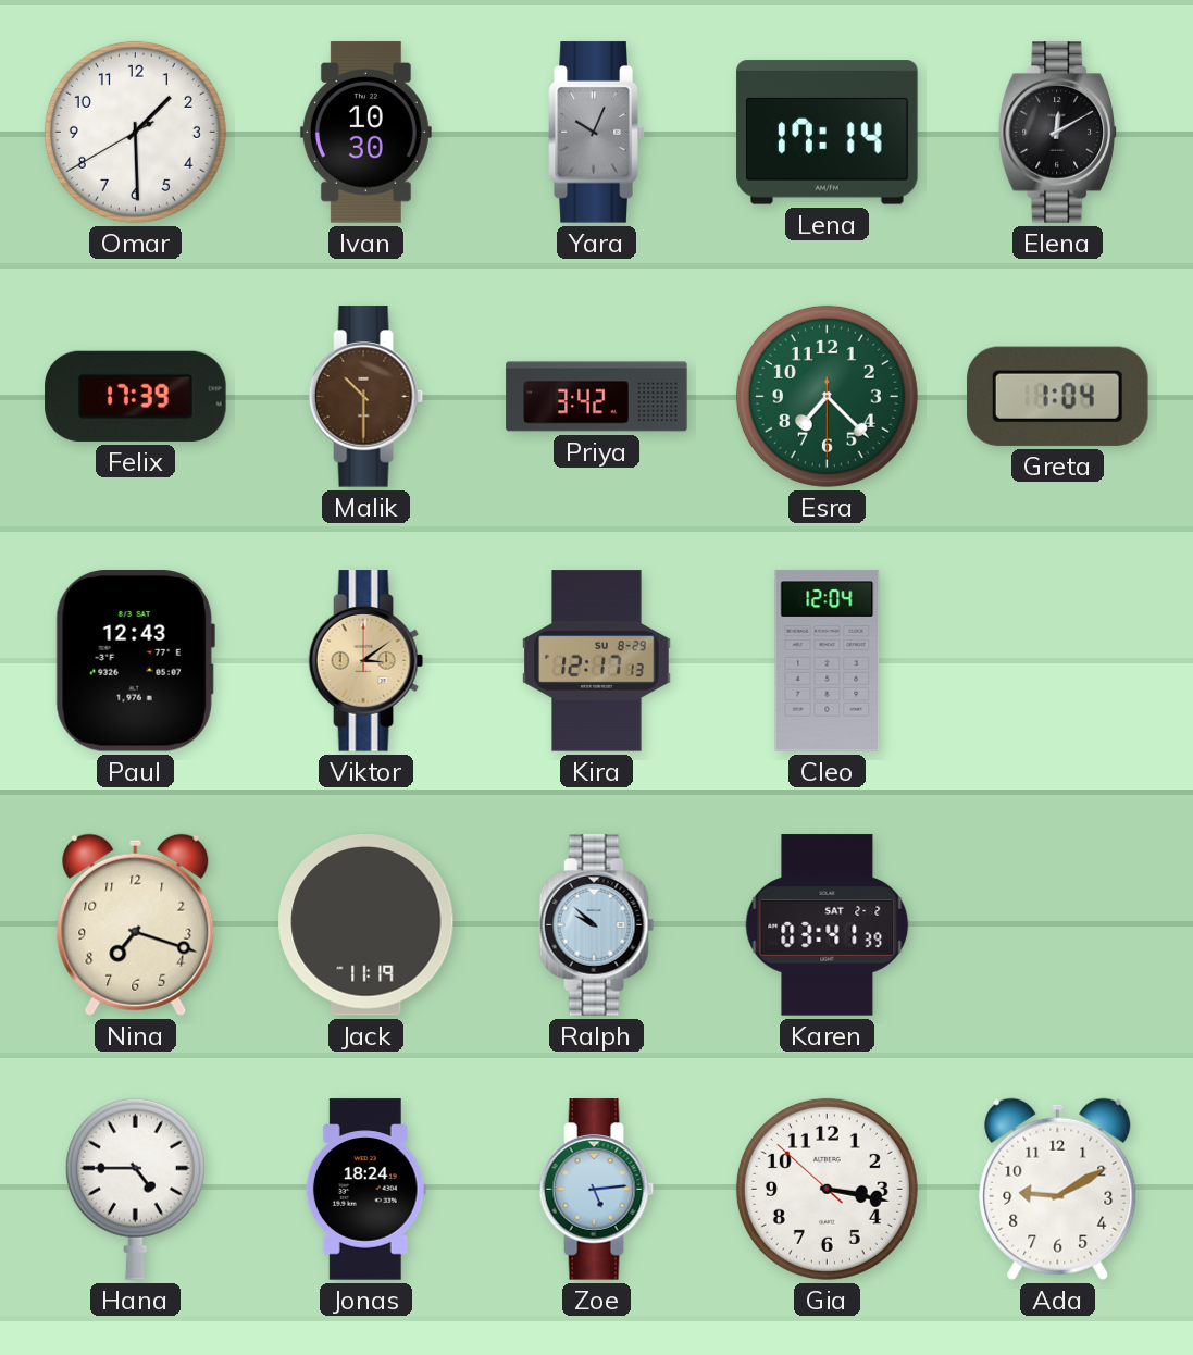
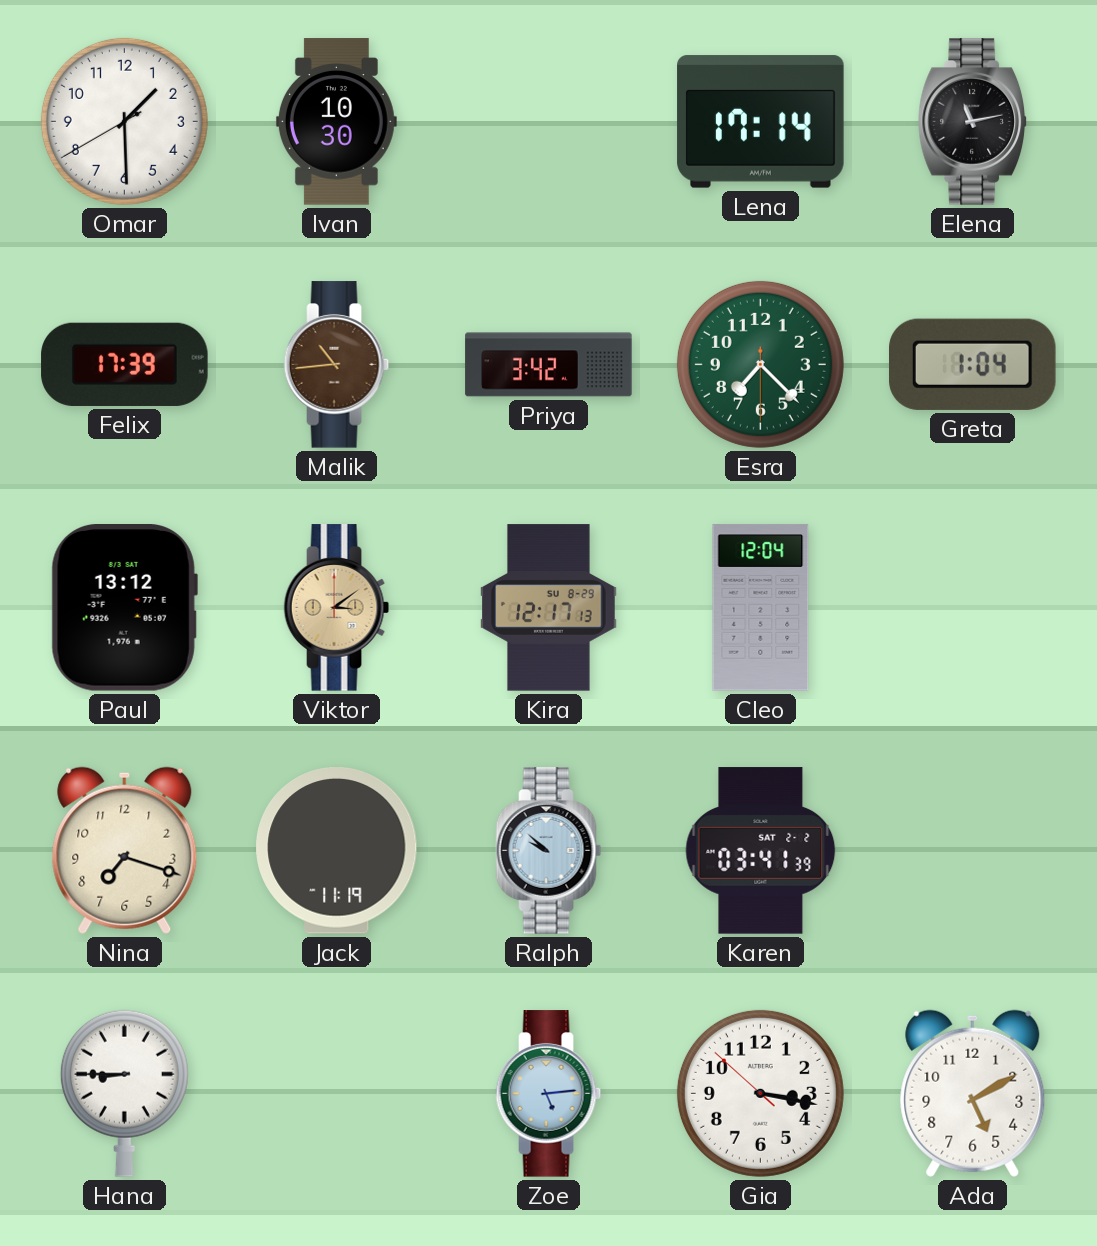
Yara: 10:04 -> none (597, 133)
Elena: 12:10 -> 11:13 (973, 122)
Malik: 10:30 -> 10:44 (337, 365)
Paul: 12:43 -> 13:12 (124, 608)
Hana: 4:45 -> 8:45 (124, 1093)
Jonas: 18:24 -> none (365, 1190)
Ada: 9:10 -> 5:10 (973, 1093)
